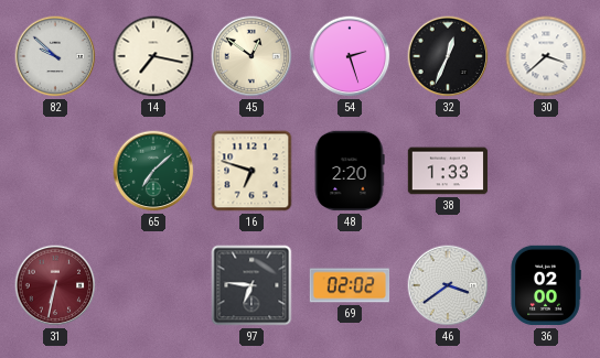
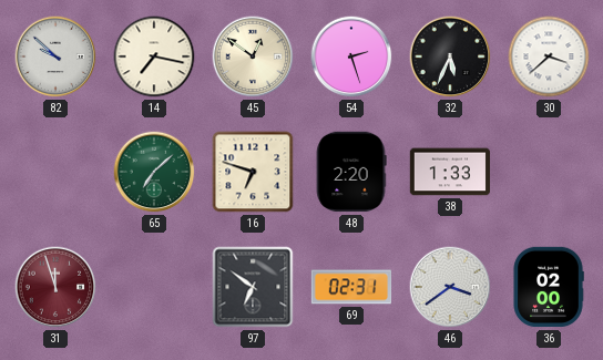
32: 12:34 -> 5:34 (450, 56)
31: 6:32 -> 11:57 (55, 287)
97: 6:46 -> 6:51 (253, 287)
69: 02:02 -> 02:31 (351, 287)
